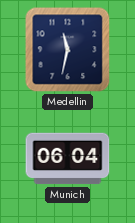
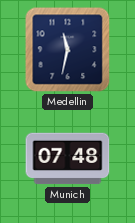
Munich: 06:04 -> 07:48 (68, 159)
